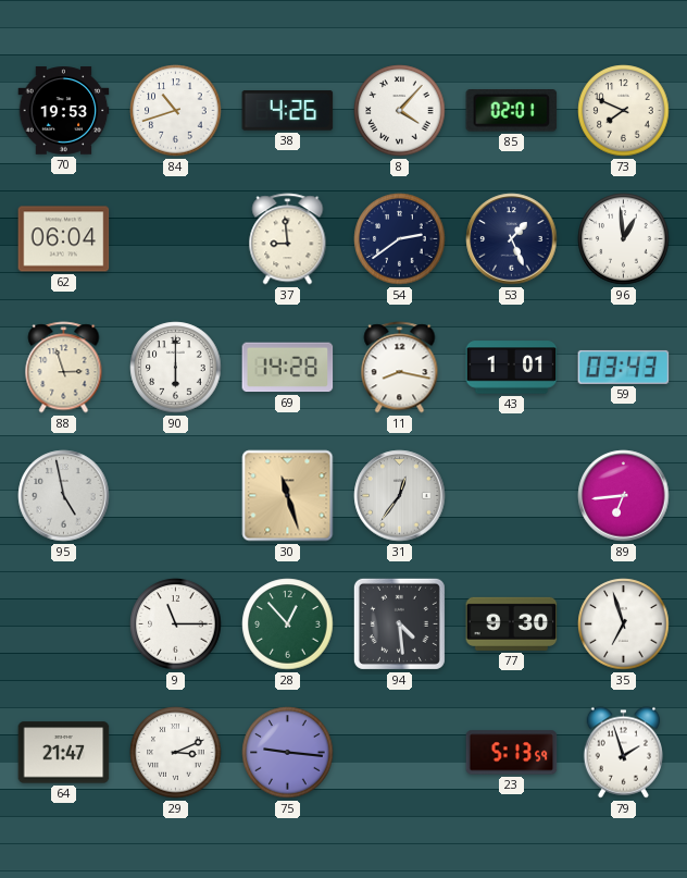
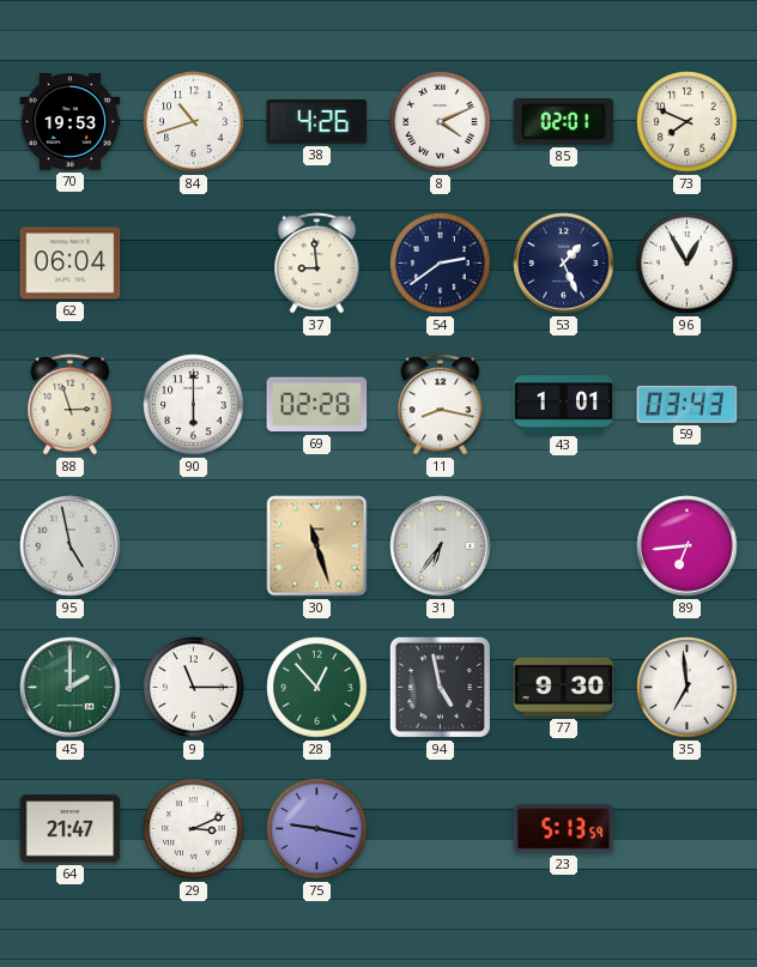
8: 4:07 -> 4:11 (441, 122)
96: 12:59 -> 12:55 (688, 264)
69: 14:28 -> 02:28 (317, 405)
31: 12:36 -> 6:36 (441, 546)
45: none -> 2:00 (71, 688)
94: 4:29 -> 4:58 (440, 687)
35: 6:57 -> 6:59 (688, 688)
75: 9:16 -> 9:17 (317, 829)
79: 1:57 -> none (623, 753)
